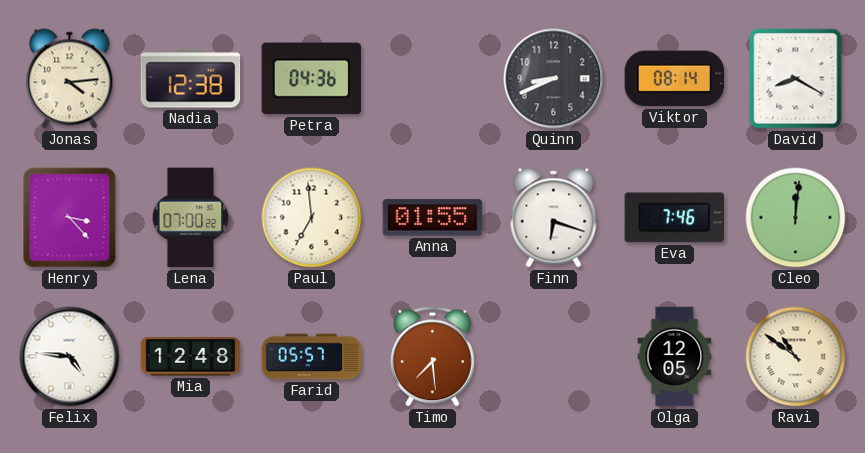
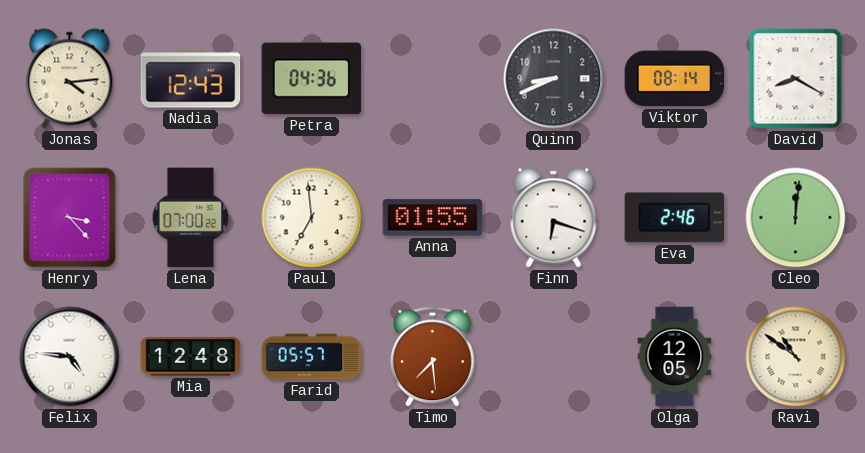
Nadia: 12:38 -> 12:43 (191, 79)
Eva: 7:46 -> 2:46 (675, 218)
